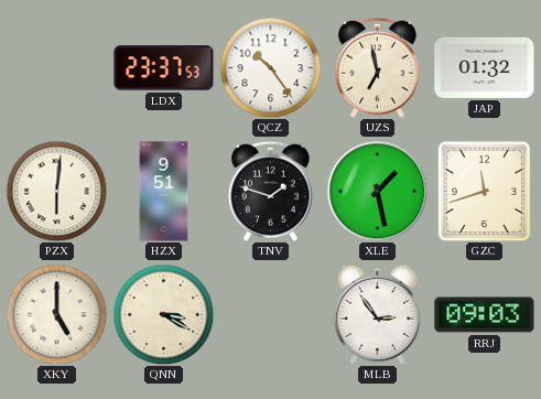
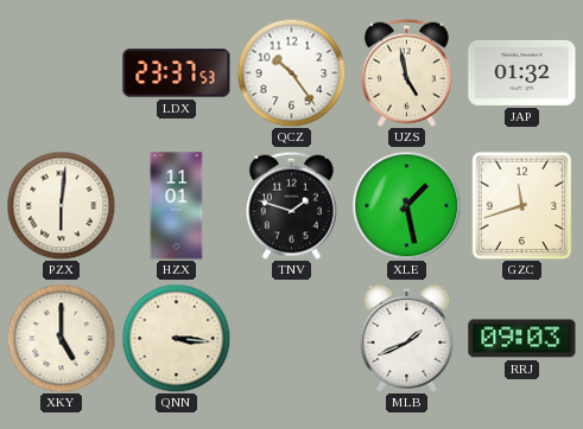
UZS: 6:58 -> 4:58 (406, 72)
HZX: 9:51 -> 11:01 (177, 206)
QNN: 3:20 -> 3:16 (176, 338)
MLB: 2:54 -> 1:41 (407, 338)
